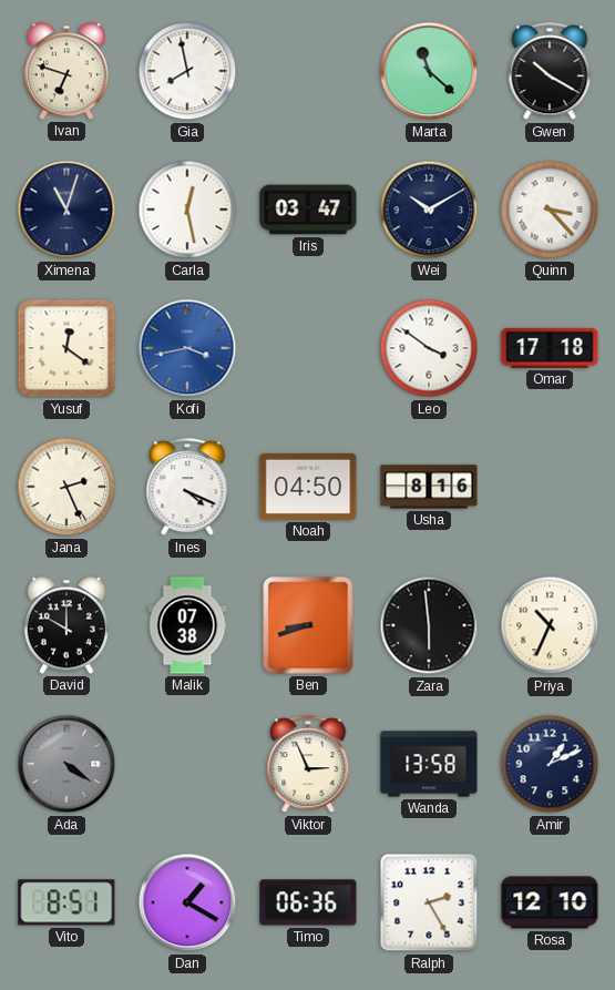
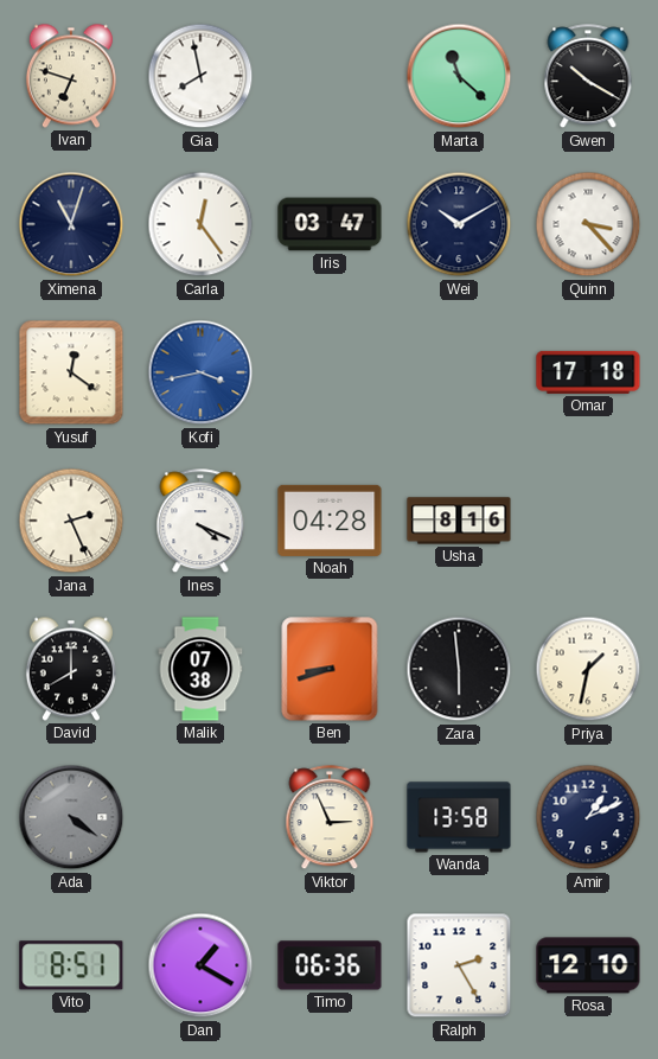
Carla: 12:28 -> 12:24 (200, 224)
Leo: 3:51 -> none (429, 348)
Noah: 04:50 -> 04:28 (330, 521)
David: 10:00 -> 8:00 (71, 669)
Priya: 10:34 -> 1:32 (588, 669)
